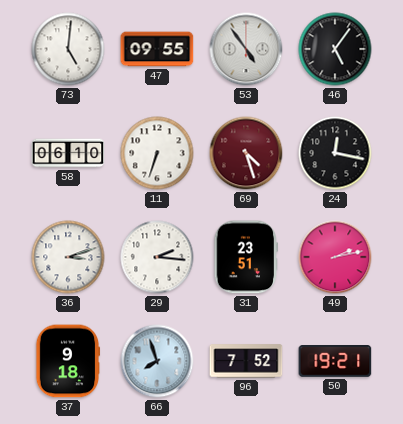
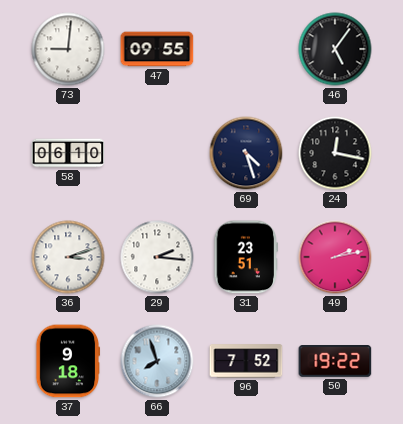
73: 5:01 -> 9:01 (68, 49)
53: 4:54 -> none (246, 49)
11: 6:33 -> none (157, 153)
69 dial: burgundy -> navy (246, 153)
50: 19:21 -> 19:22 (335, 361)
